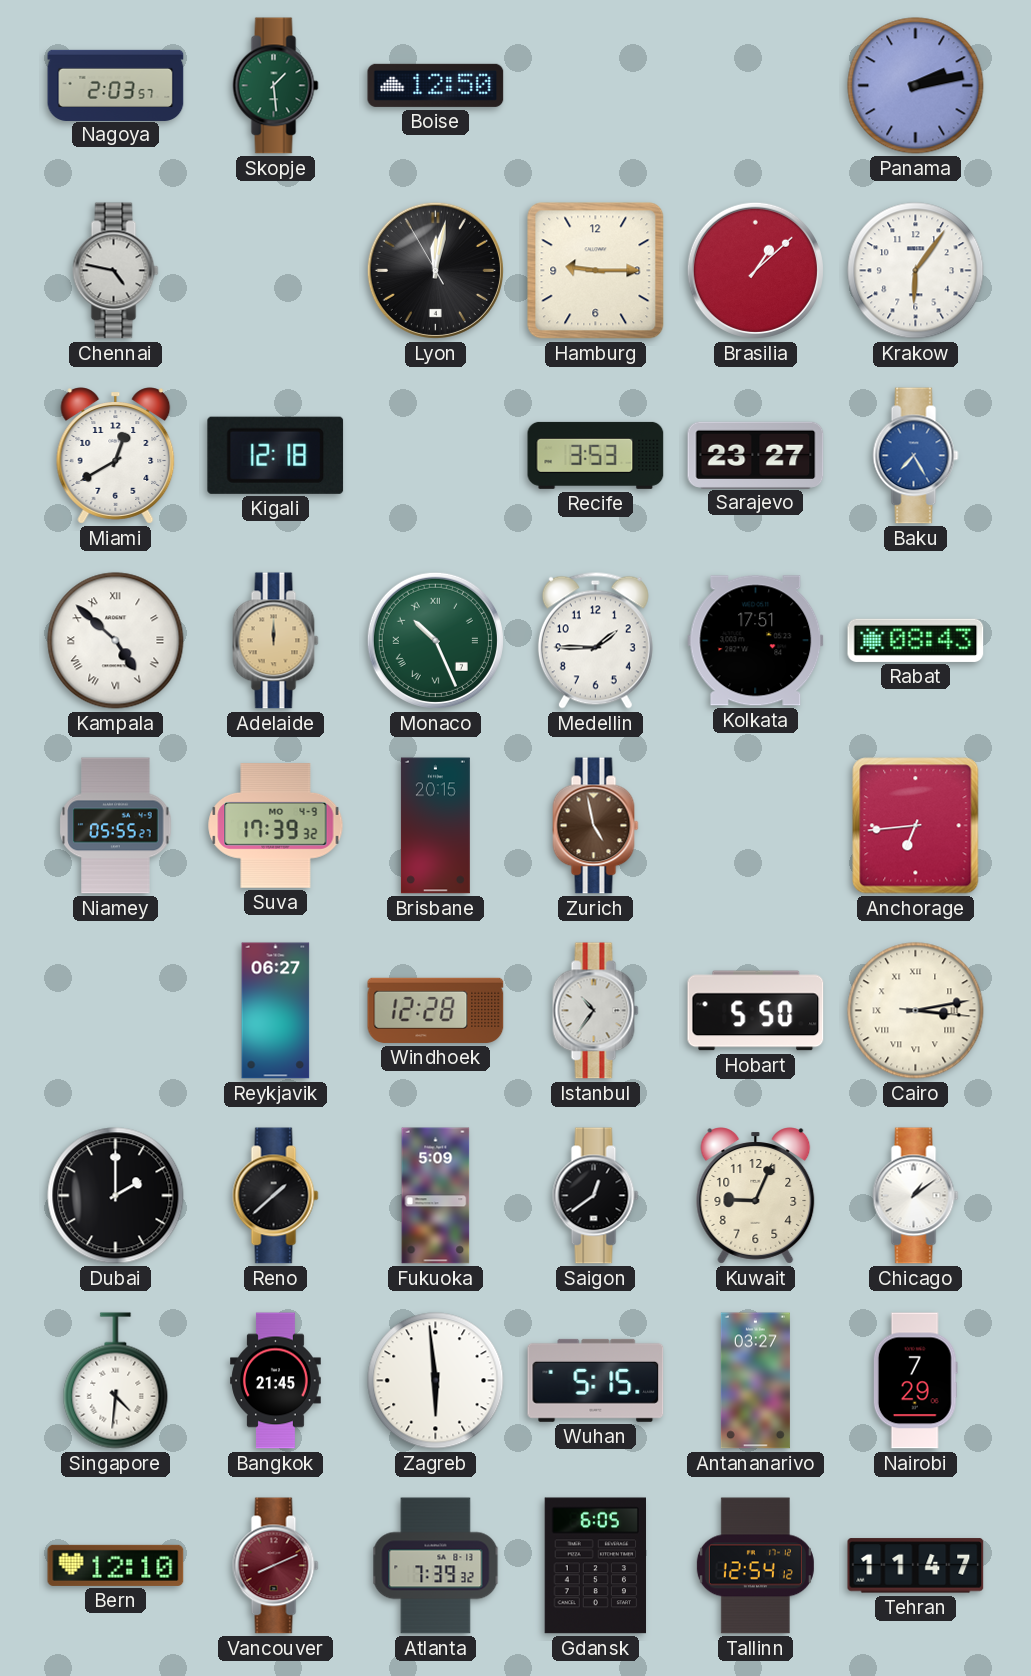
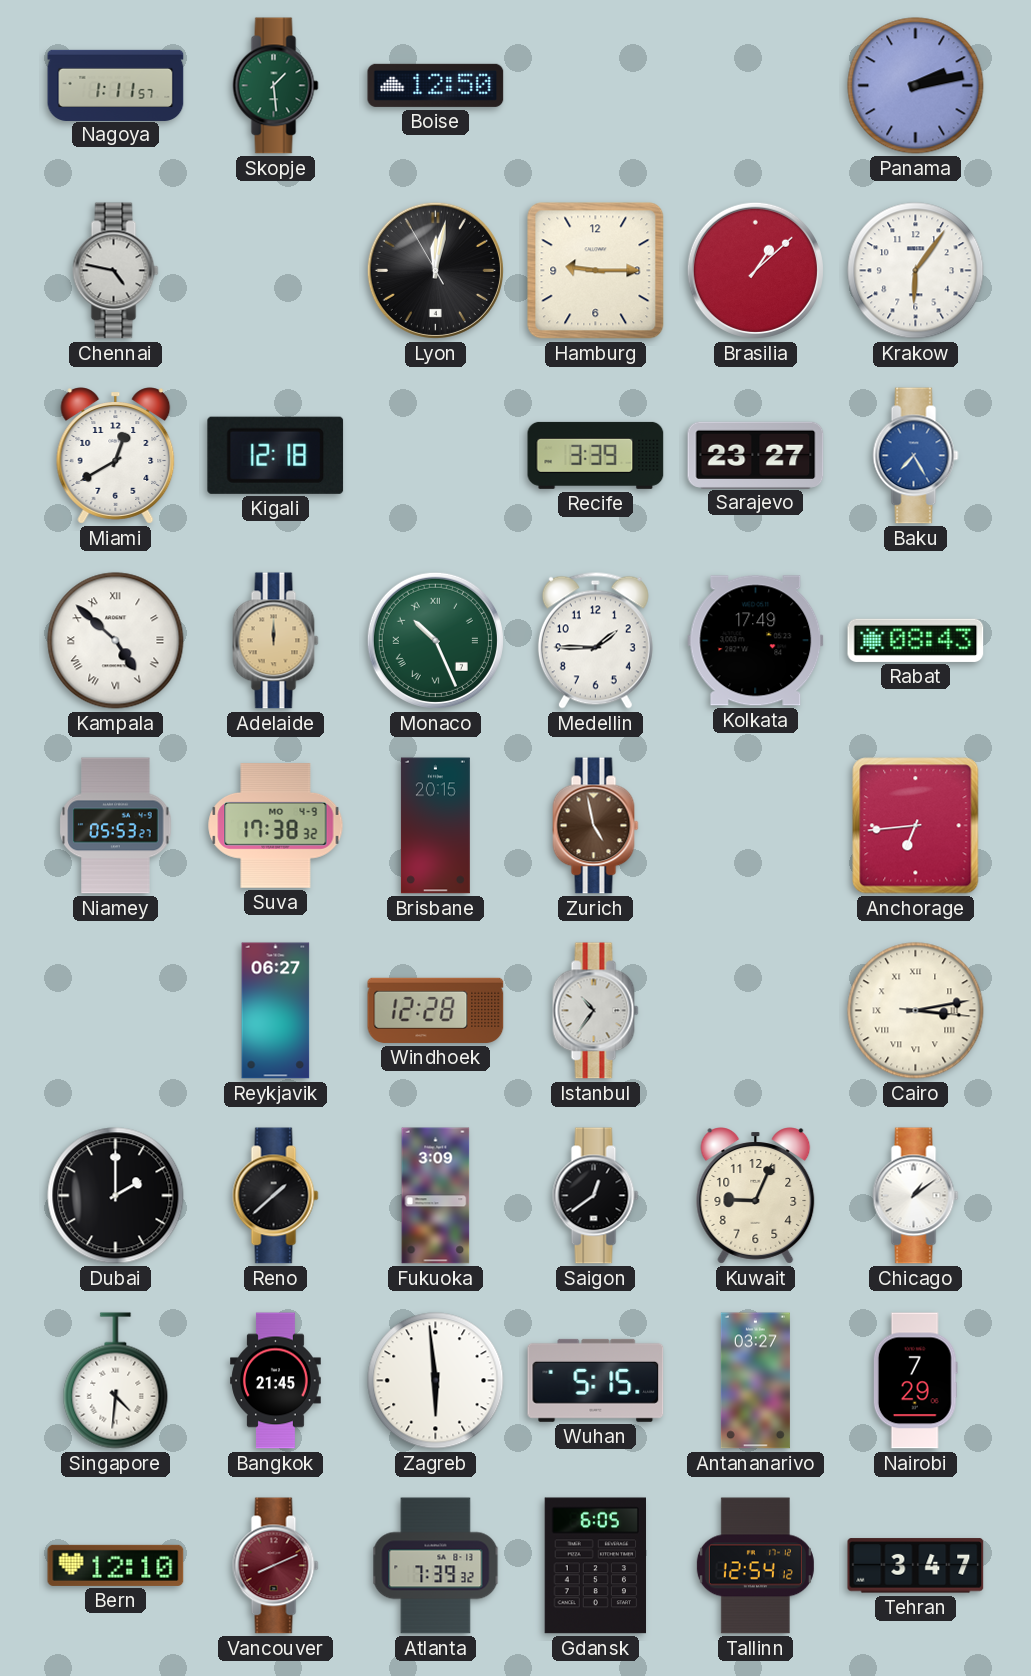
Nagoya: 2:03 -> 1:11 (116, 85)
Recife: 3:53 -> 3:39 (596, 455)
Kolkata: 17:51 -> 17:49 (756, 641)
Niamey: 05:55 -> 05:53 (116, 826)
Suva: 17:39 -> 17:38 (276, 826)
Hobart: 5:50 -> none (756, 1011)
Fukuoka: 5:09 -> 3:09 (436, 1196)
Tehran: 11:47 -> 3:47 (916, 1566)
